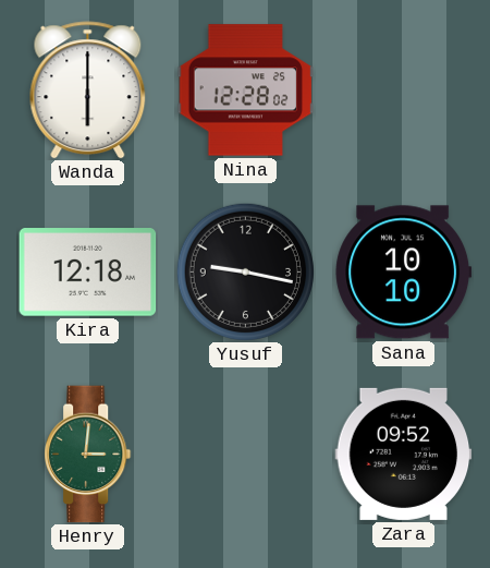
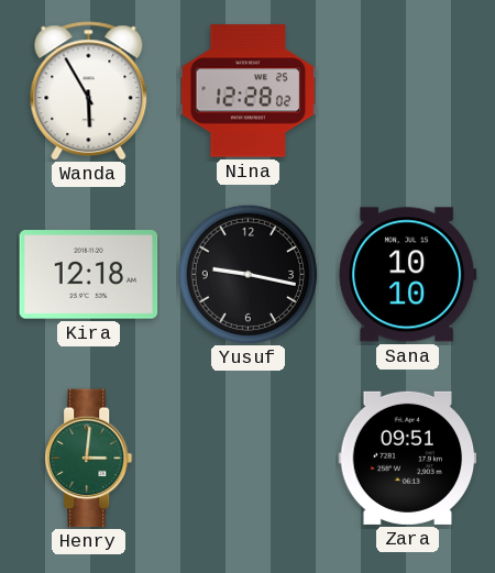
Wanda: 6:00 -> 5:55 (89, 91)
Zara: 09:52 -> 09:51 (408, 458)
